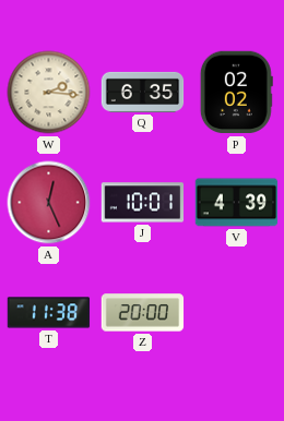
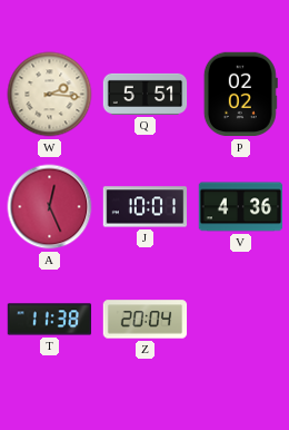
Q: 6:35 -> 5:51 (146, 94)
V: 4:39 -> 4:36 (241, 207)
Z: 20:00 -> 20:04 (146, 320)
